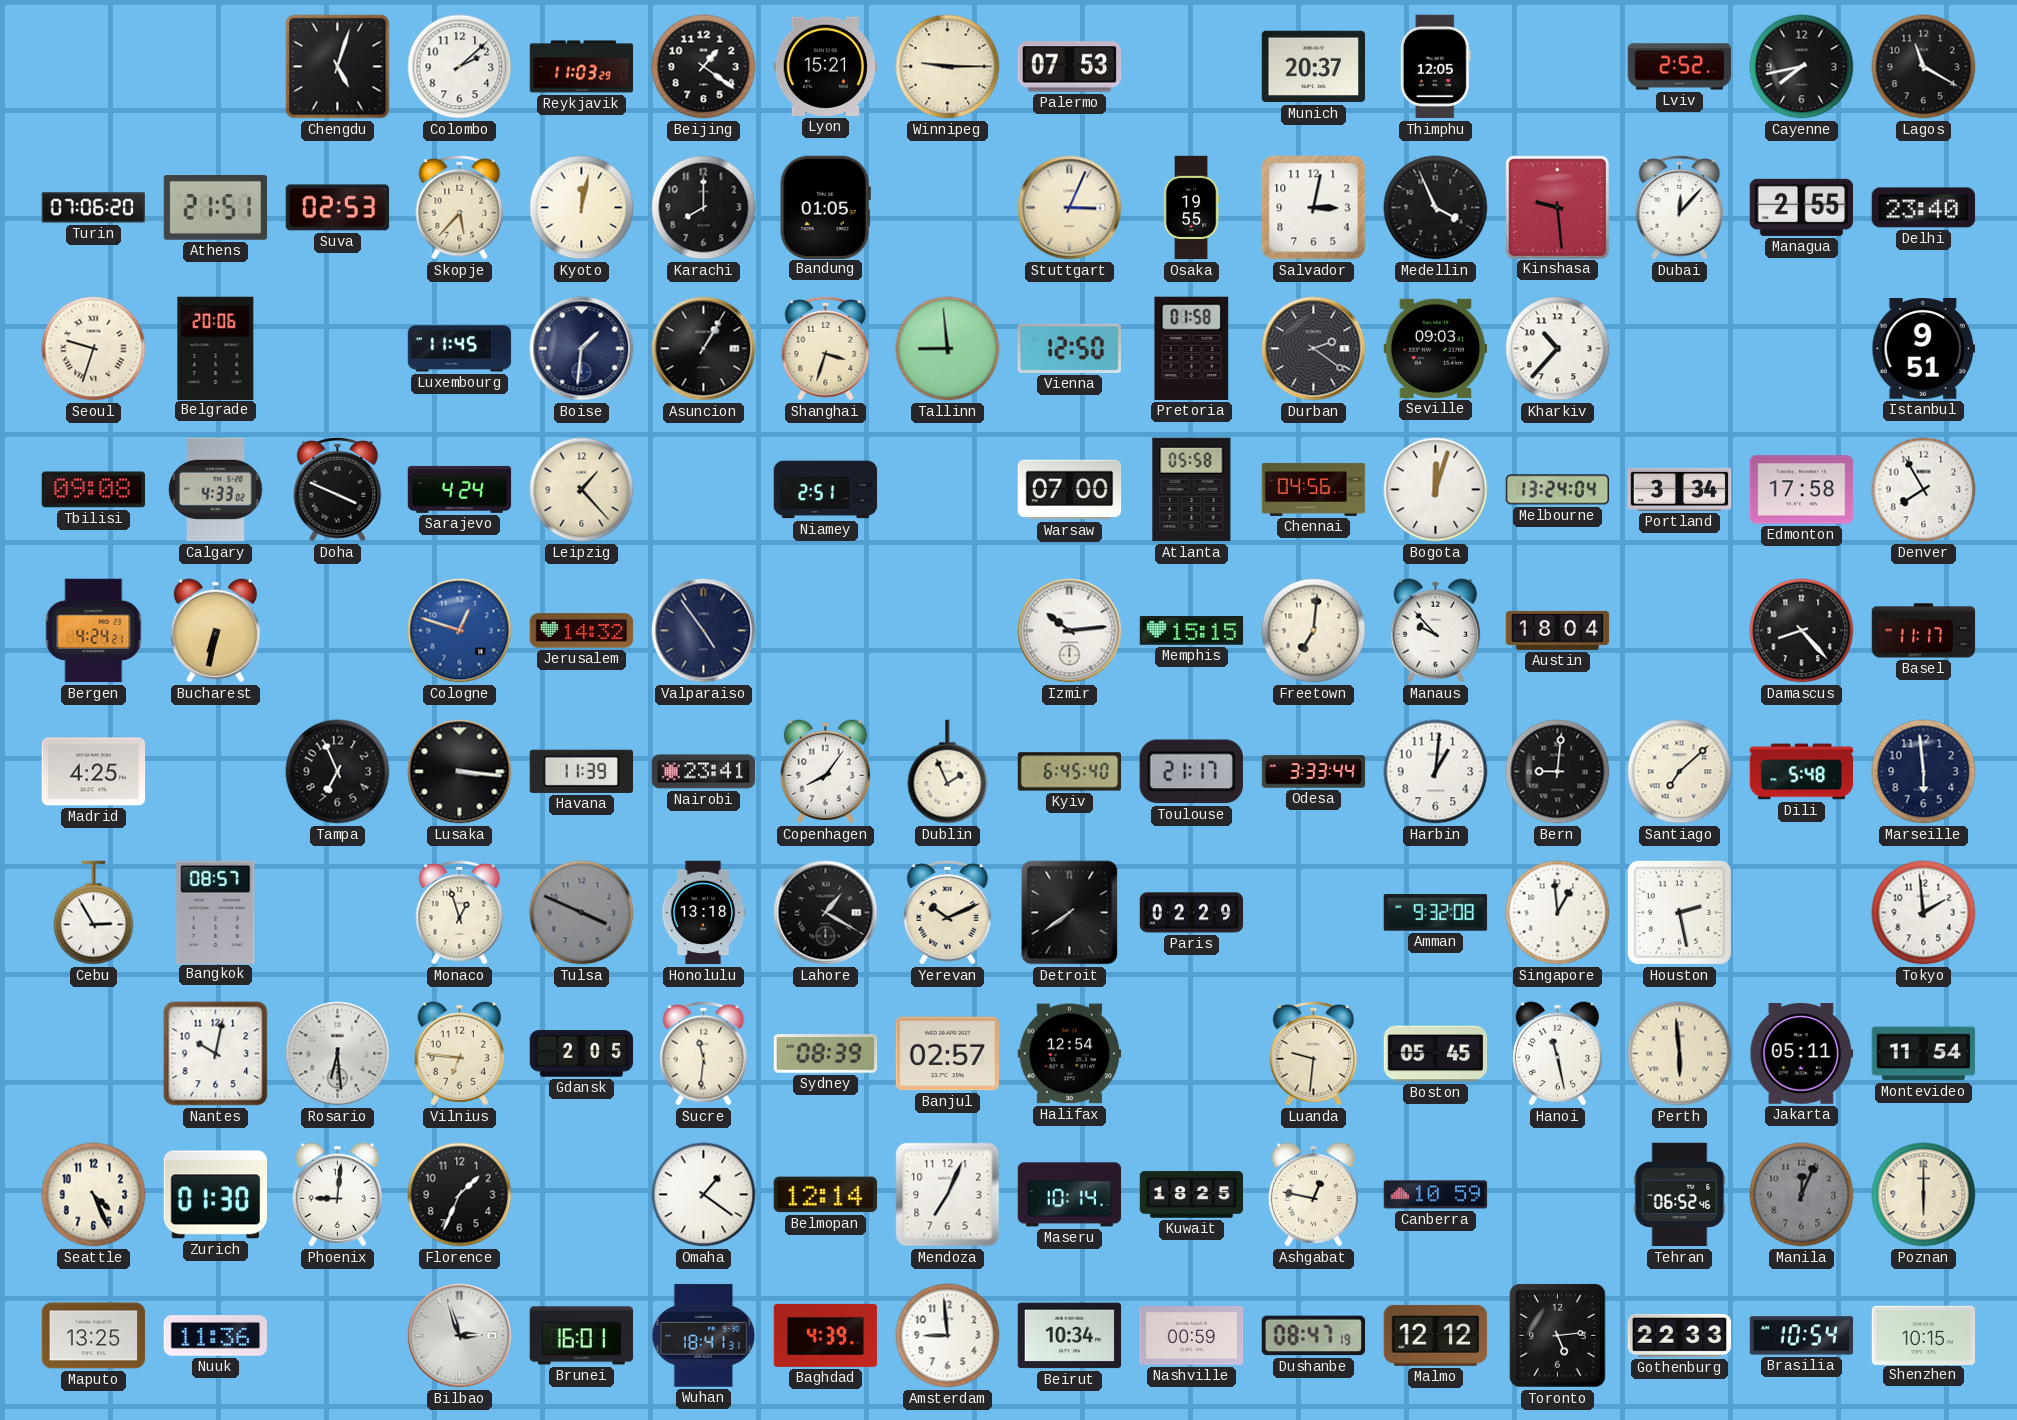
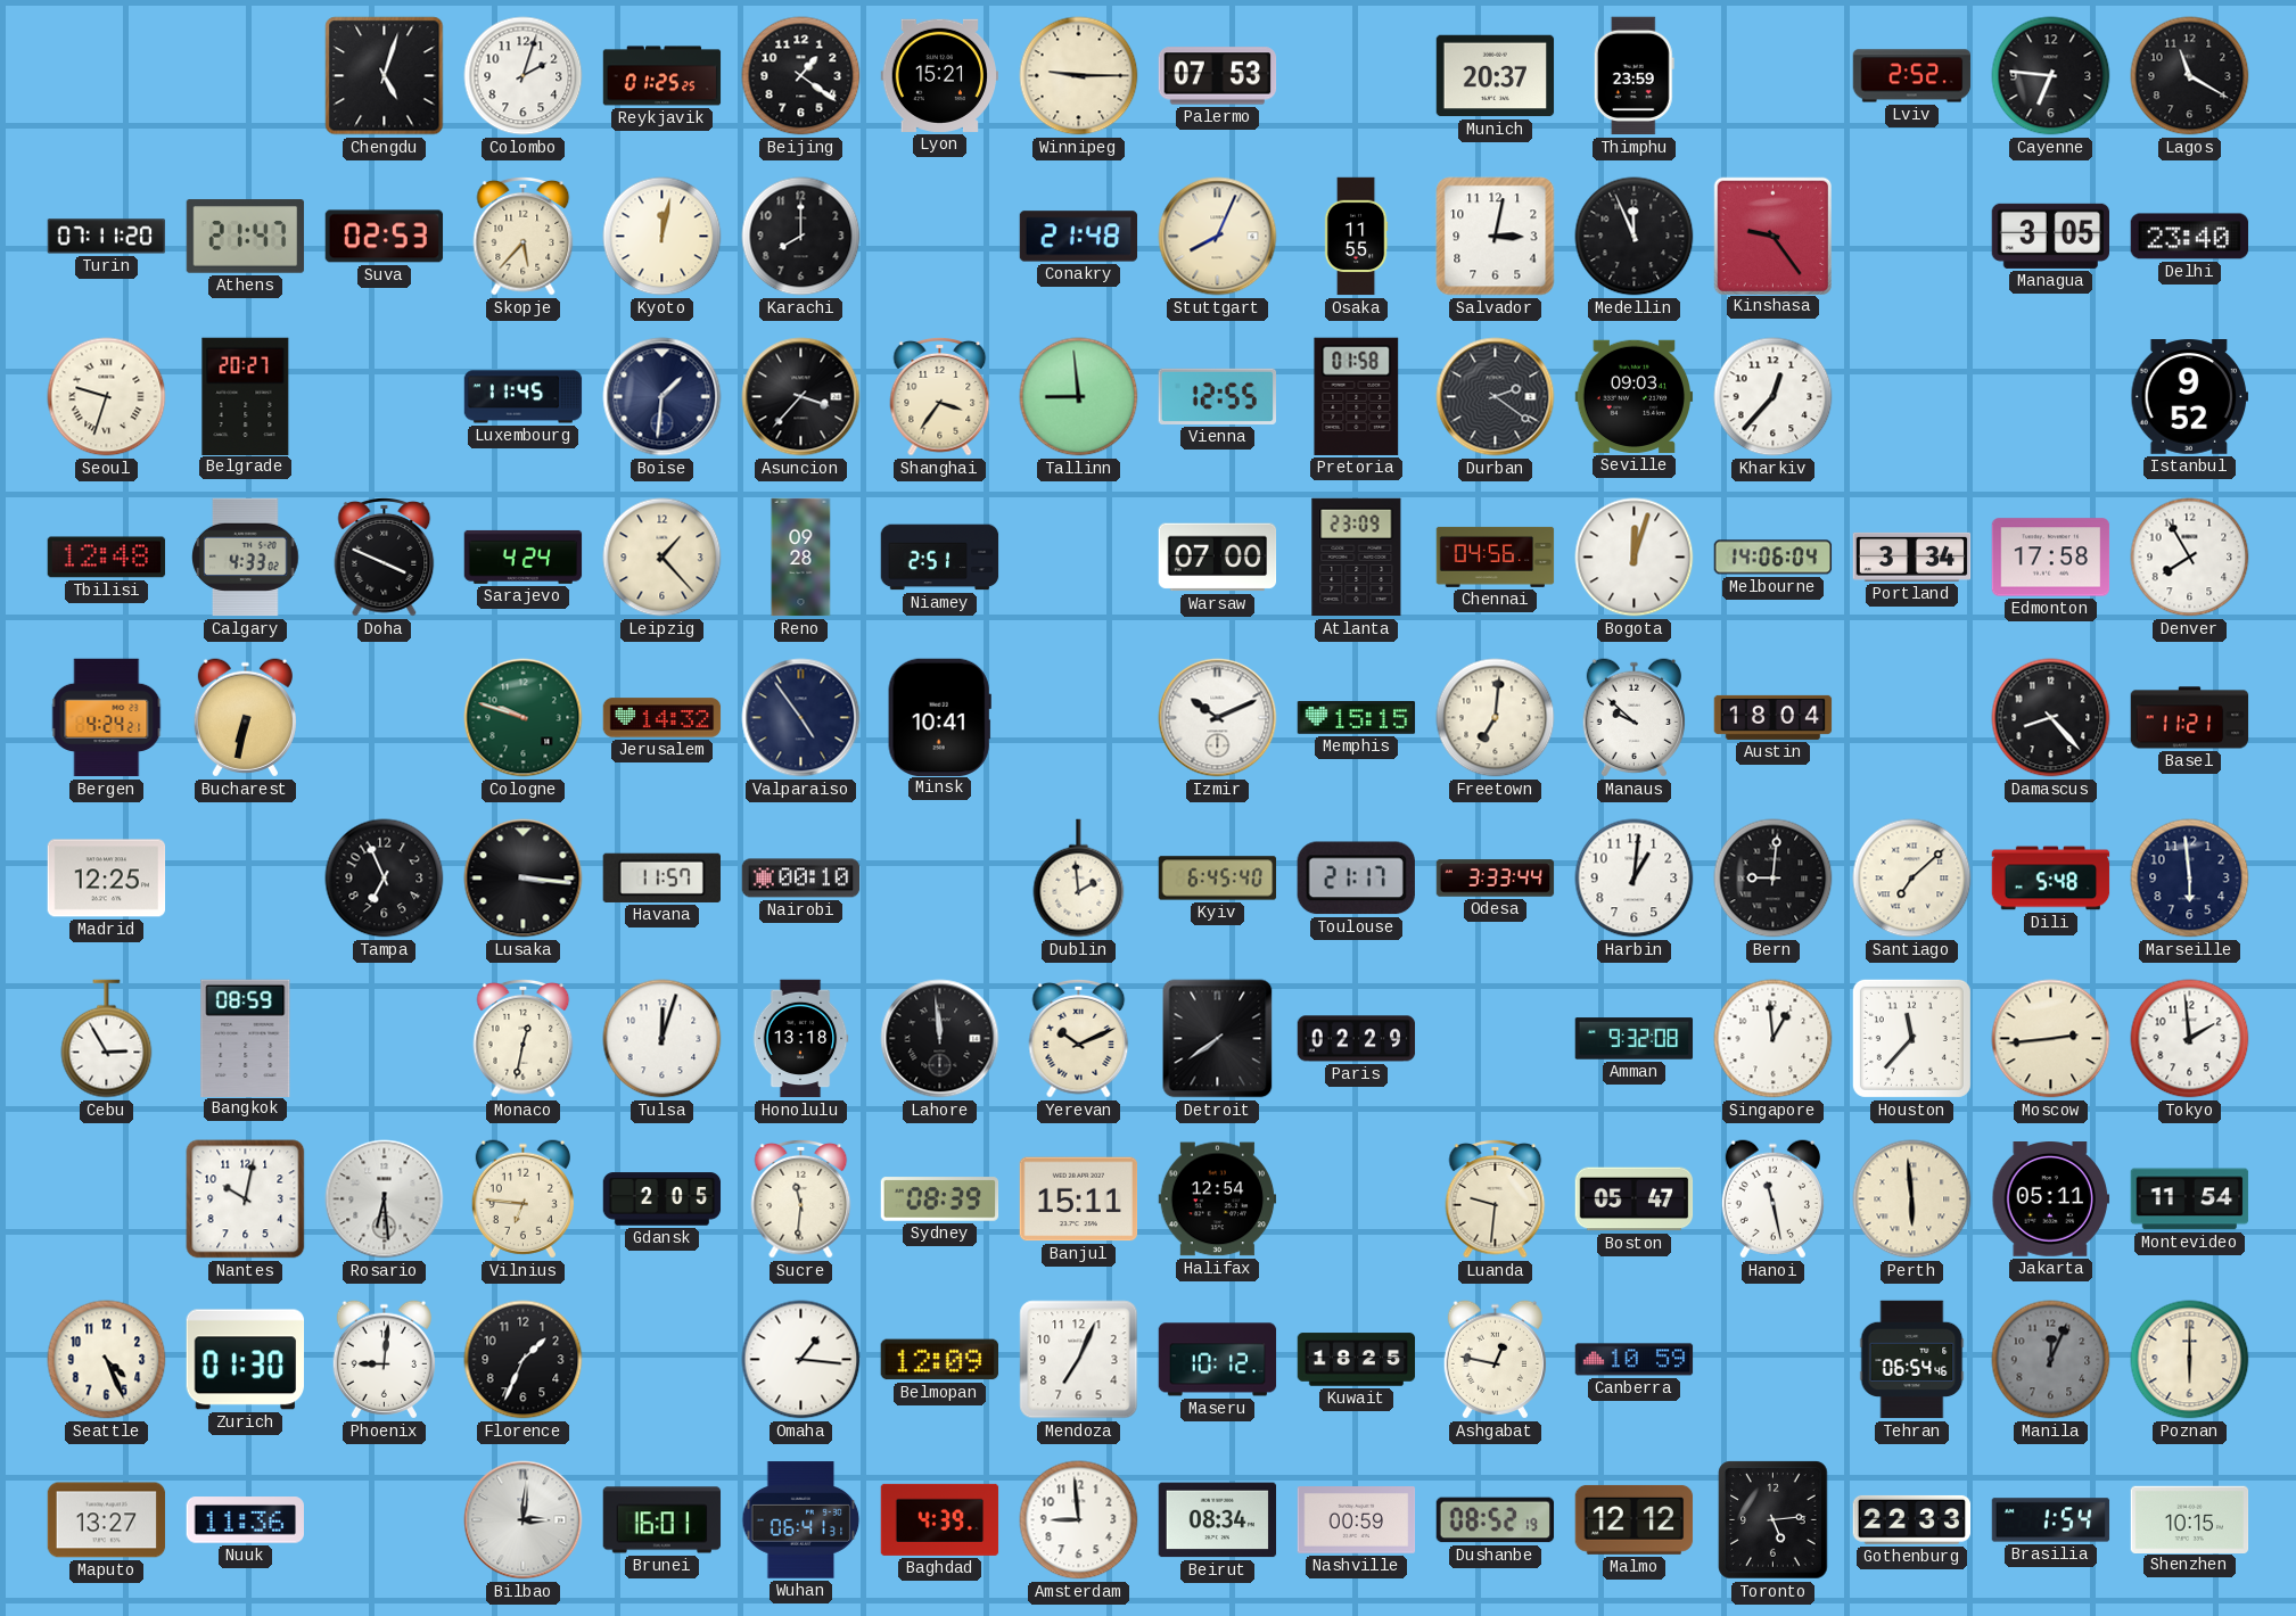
Colombo: 2:08 -> 2:03 (524, 76)
Reykjavik: 11:03 -> 01:25 (663, 76)
Thimphu: 12:05 -> 23:59 (1633, 76)
Cayenne: 7:43 -> 6:46 (2051, 76)
Turin: 07:06 -> 07:11 (107, 237)
Athens: 21:51 -> 21:47 (246, 237)
Bandung: 01:05 -> none (825, 207)
Conakry: none -> 21:48 (1079, 237)
Stuttgart: 3:04 -> 8:04 (1218, 237)
Osaka: 19:55 -> 11:55 (1356, 237)
Medellin: 3:56 -> 11:56 (1635, 237)
Kinshasa: 9:29 -> 9:24 (1772, 236)
Dubai: 12:07 -> none (1680, 207)
Managua: 2:55 -> 3:05 (2051, 236)
Belgrade: 20:06 -> 20:27 (246, 396)
Asuncion: 1:05 -> 3:37 (801, 397)
Shanghai: 3:33 -> 3:36 (940, 396)
Vienna: 12:50 -> 12:55 (1217, 396)
Kharkiv: 10:37 -> 12:37 (1774, 397)
Istanbul: 9:51 -> 9:52 (2190, 397)
Tbilisi: 09:08 -> 12:48 (107, 558)
Reno: none -> 09:28 (801, 558)
Atlanta: 05:58 -> 23:09 (1357, 558)
Melbourne: 13:24 -> 14:06 (1774, 558)
Cologne: 12:48 -> 9:48 (524, 718)
Cologne dial: blue -> green (524, 718)
Minsk: none -> 10:41 (939, 717)
Izmir: 10:14 -> 10:11 (1218, 718)
Manaus: 9:53 -> 9:52 (1633, 718)
Basel: 11:17 -> 11:21 (2190, 718)
Madrid: 4:25 -> 12:25 (107, 879)
Havana: 11:39 -> 11:57 (661, 877)
Nairobi: 23:41 -> 00:10 (801, 879)
Copenhagen: 8:06 -> none (825, 772)
Dublin: 1:56 -> 1:59 (1079, 879)
Bangkok: 08:57 -> 08:59 (246, 1038)
Monaco: 12:57 -> 12:32 (524, 1038)
Tulsa: 3:49 -> 12:03 (663, 1039)
Tulsa dial: grey -> white (663, 1039)
Lahore: 1:20 -> 11:59 (940, 1039)
Houston: 2:28 -> 11:37 (1911, 1038)
Moscow: none -> 2:44 (2051, 1039)
Banjul: 02:57 -> 15:11 (1079, 1199)
Boston: 05:45 -> 05:47 (1635, 1199)
Omaha: 1:21 -> 1:16 (801, 1360)
Belmopan: 12:14 -> 12:09 (939, 1360)
Maseru: 10:14 -> 10:12 (1218, 1360)
Tehran: 06:52 -> 06:54 (1912, 1360)
Maputo: 13:25 -> 13:27 (107, 1520)
Bilbao: 2:57 -> 3:01 (524, 1520)
Wuhan: 18:41 -> 06:41 (801, 1520)
Beirut: 10:34 -> 08:34 (1218, 1520)
Dushanbe: 08:47 -> 08:52 (1496, 1520)
Brasilia: 10:54 -> 1:54 (2051, 1520)
